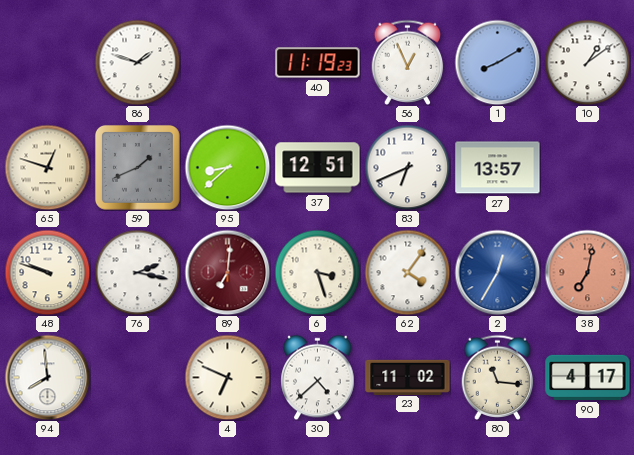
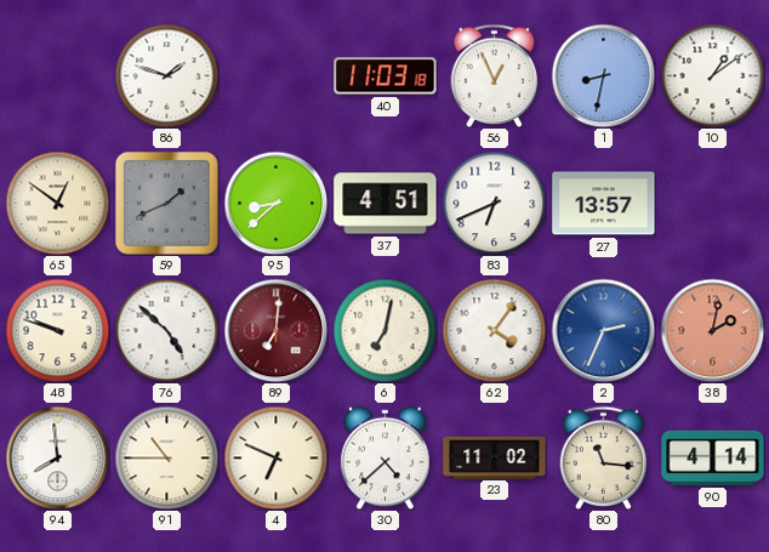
40: 11:19 -> 11:03 (386, 76)
1: 8:10 -> 8:32 (603, 75)
65: 12:48 -> 12:51 (57, 203)
37: 12:51 -> 4:51 (386, 204)
76: 2:17 -> 4:52 (166, 330)
6: 3:27 -> 7:02 (384, 330)
2: 12:35 -> 2:34 (603, 330)
38: 7:02 -> 2:02 (712, 330)
91: none -> 10:45 (166, 457)
90: 4:17 -> 4:14 (713, 457)
